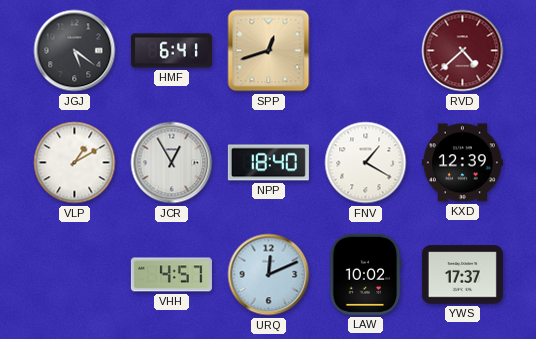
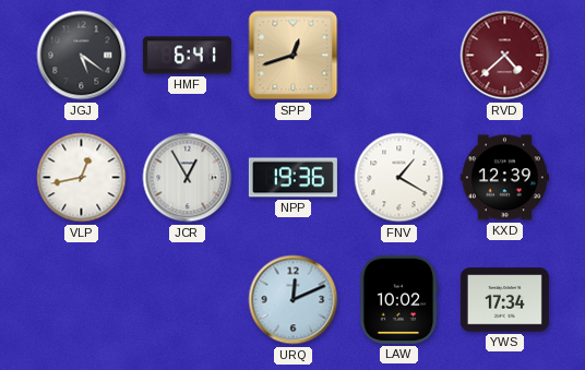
VLP: 1:10 -> 12:43 (82, 178)
NPP: 18:40 -> 19:36 (292, 178)
VHH: 4:57 -> none (171, 275)
YWS: 17:37 -> 17:34 (504, 300)
